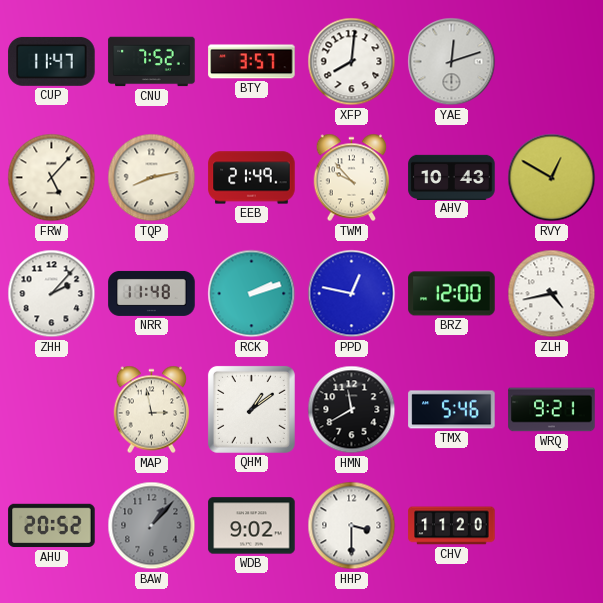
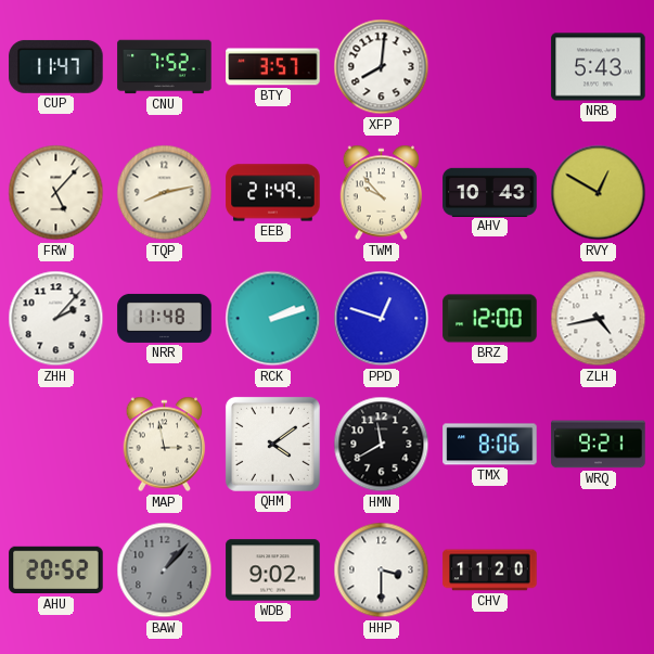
YAE: 12:12 -> none (452, 62)
NRB: none -> 5:43 (599, 67)
PPD: 12:47 -> 12:48 (382, 319)
QHM: 1:09 -> 4:09 (272, 444)
TMX: 5:46 -> 8:06 (490, 445)
